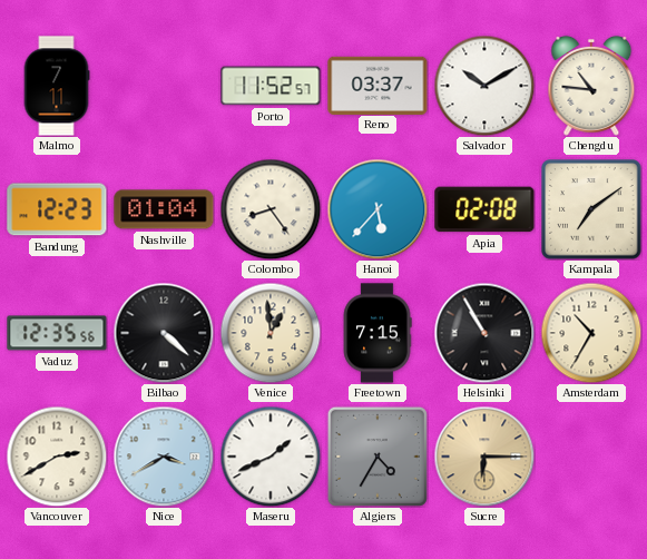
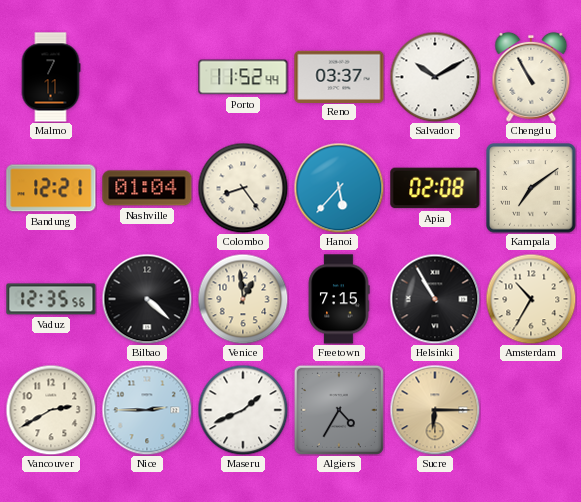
Porto: 11:52:57 -> 11:52:44 (243, 77)
Chengdu: 10:46 -> 10:55 (531, 77)
Bandung: 12:23 -> 12:21 (51, 188)
Nice: 3:40 -> 2:45 (147, 410)
